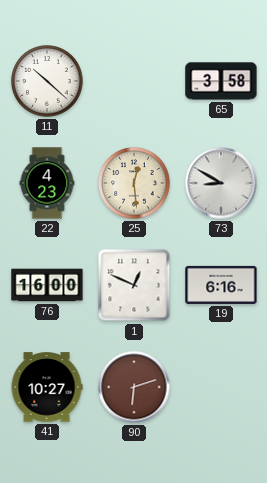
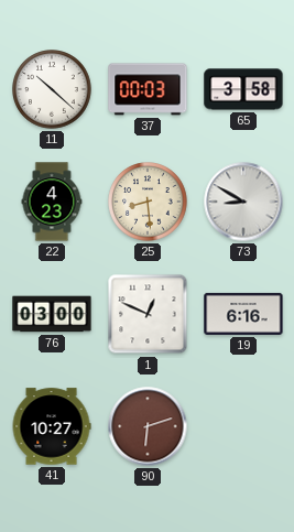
37: none -> 00:03 (148, 89)
25: 12:29 -> 8:29 (148, 202)
76: 16:00 -> 03:00 (52, 314)
